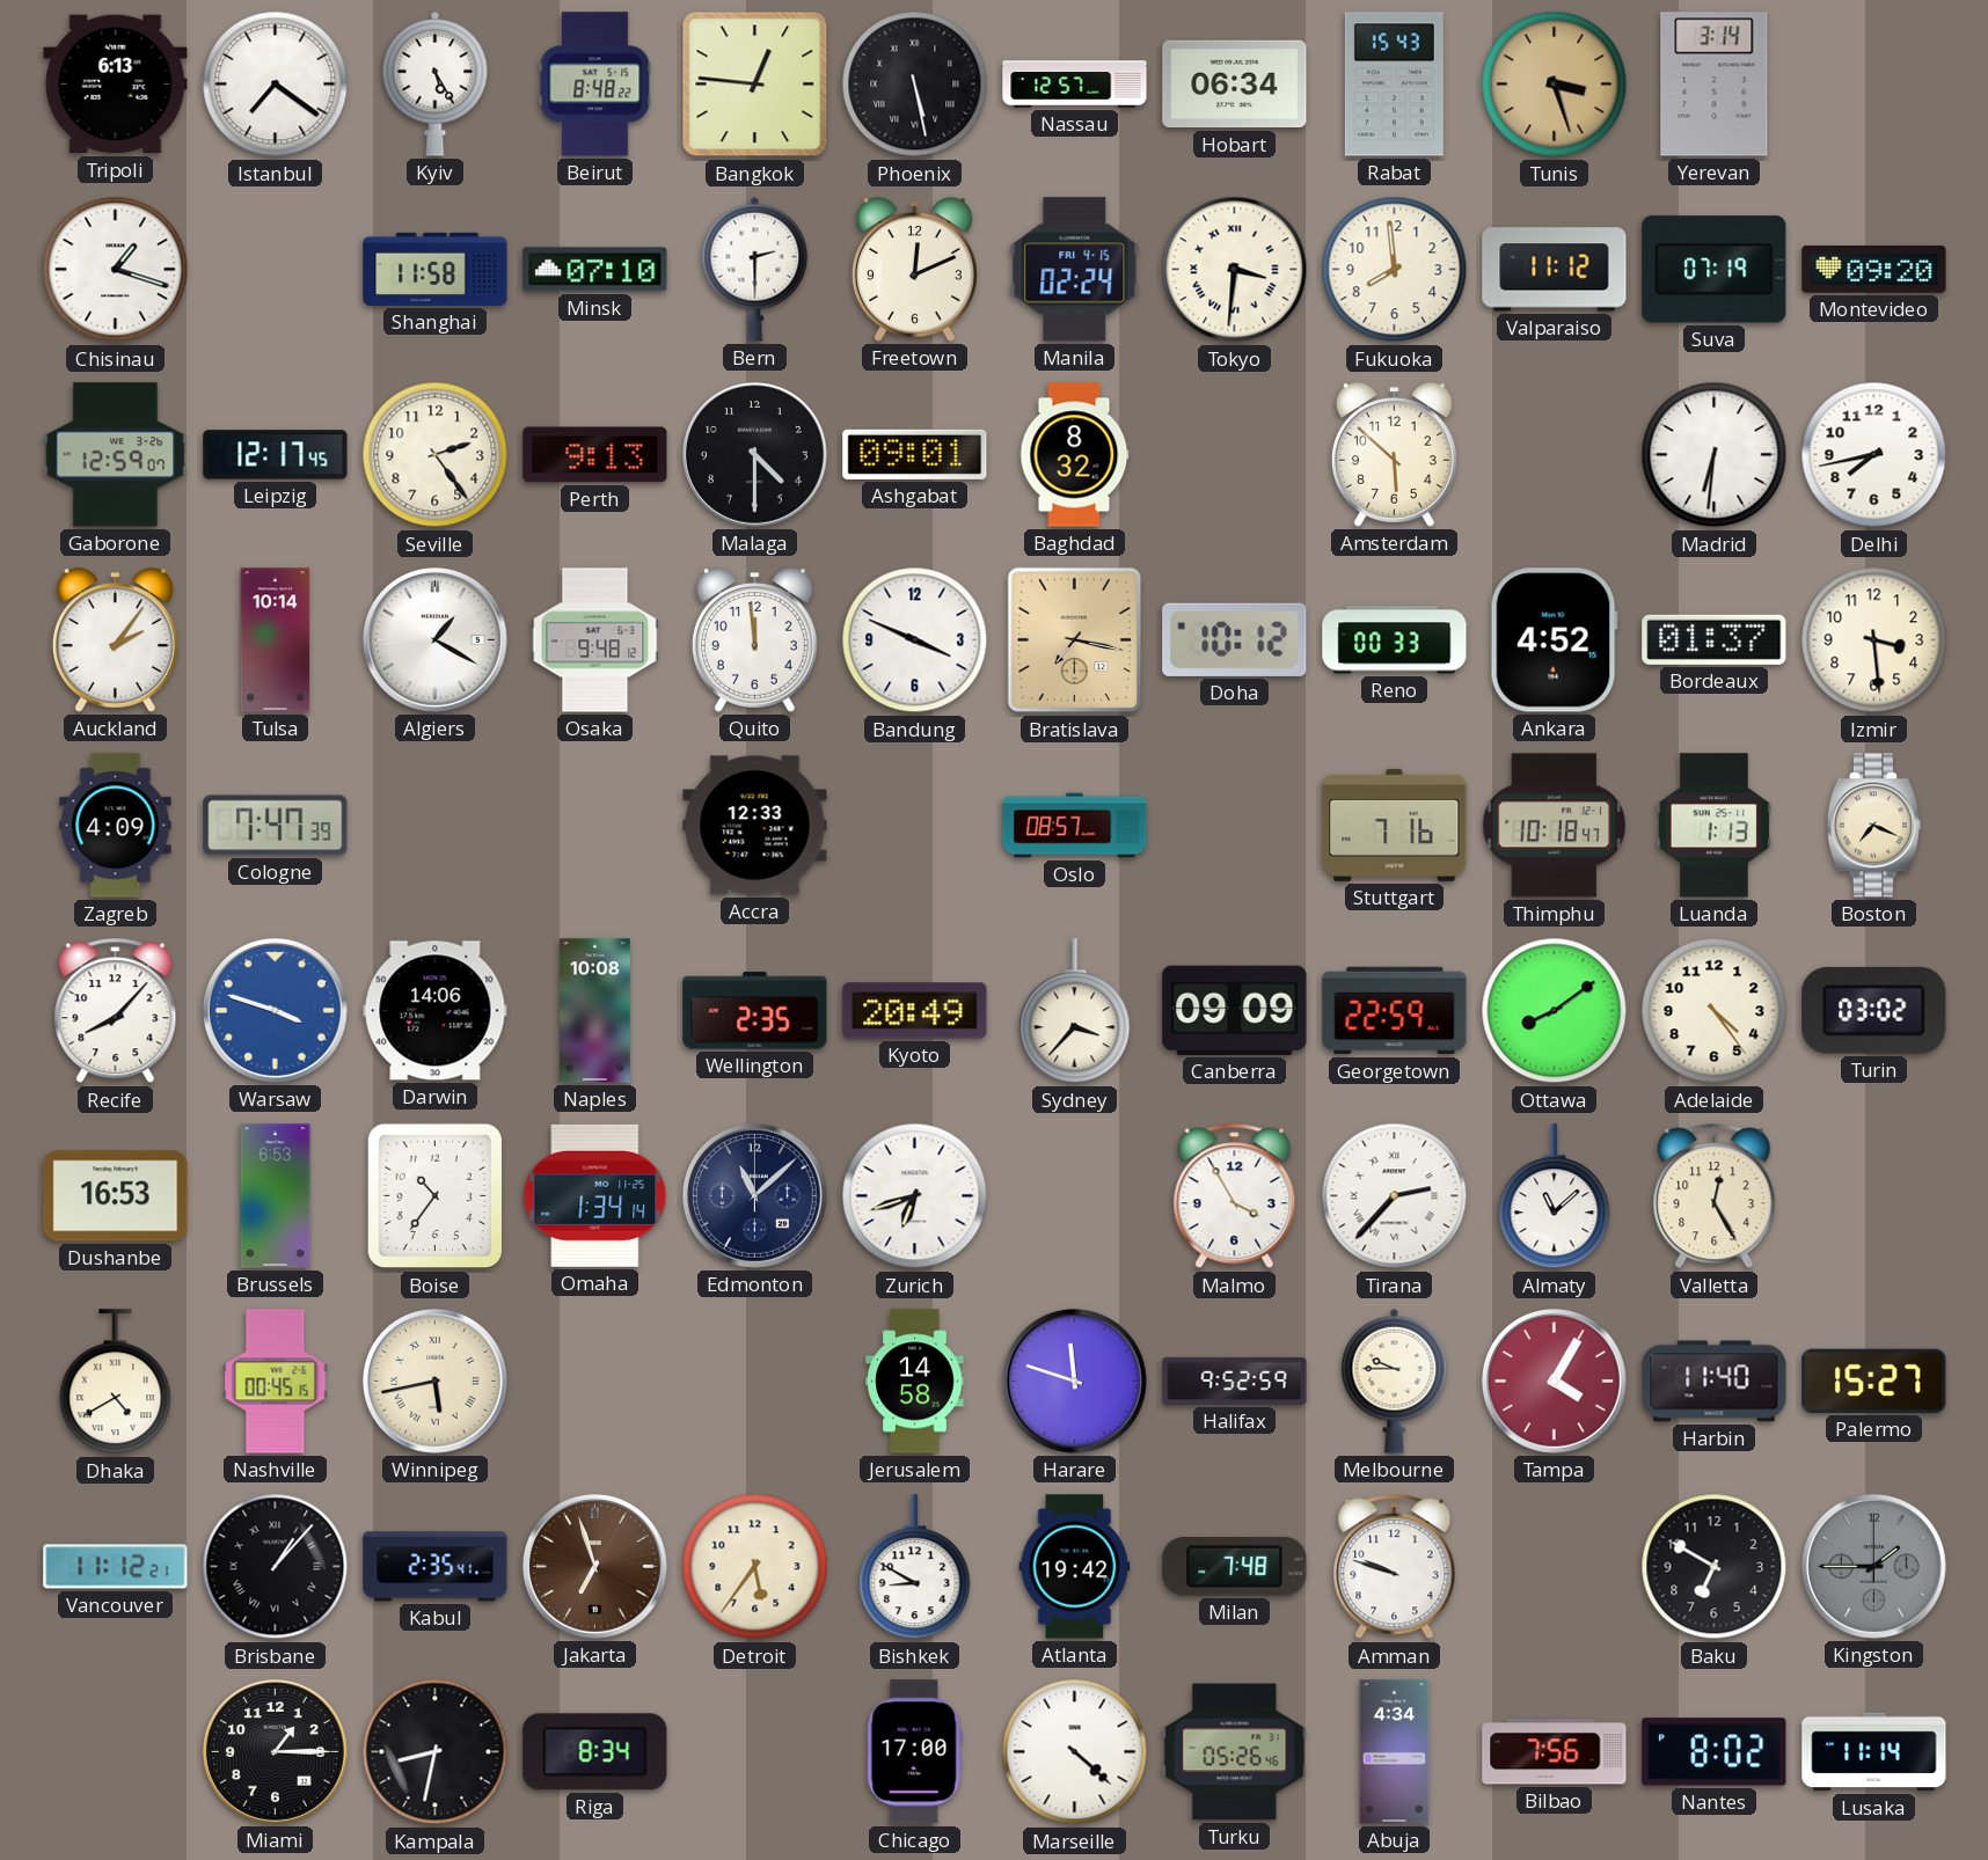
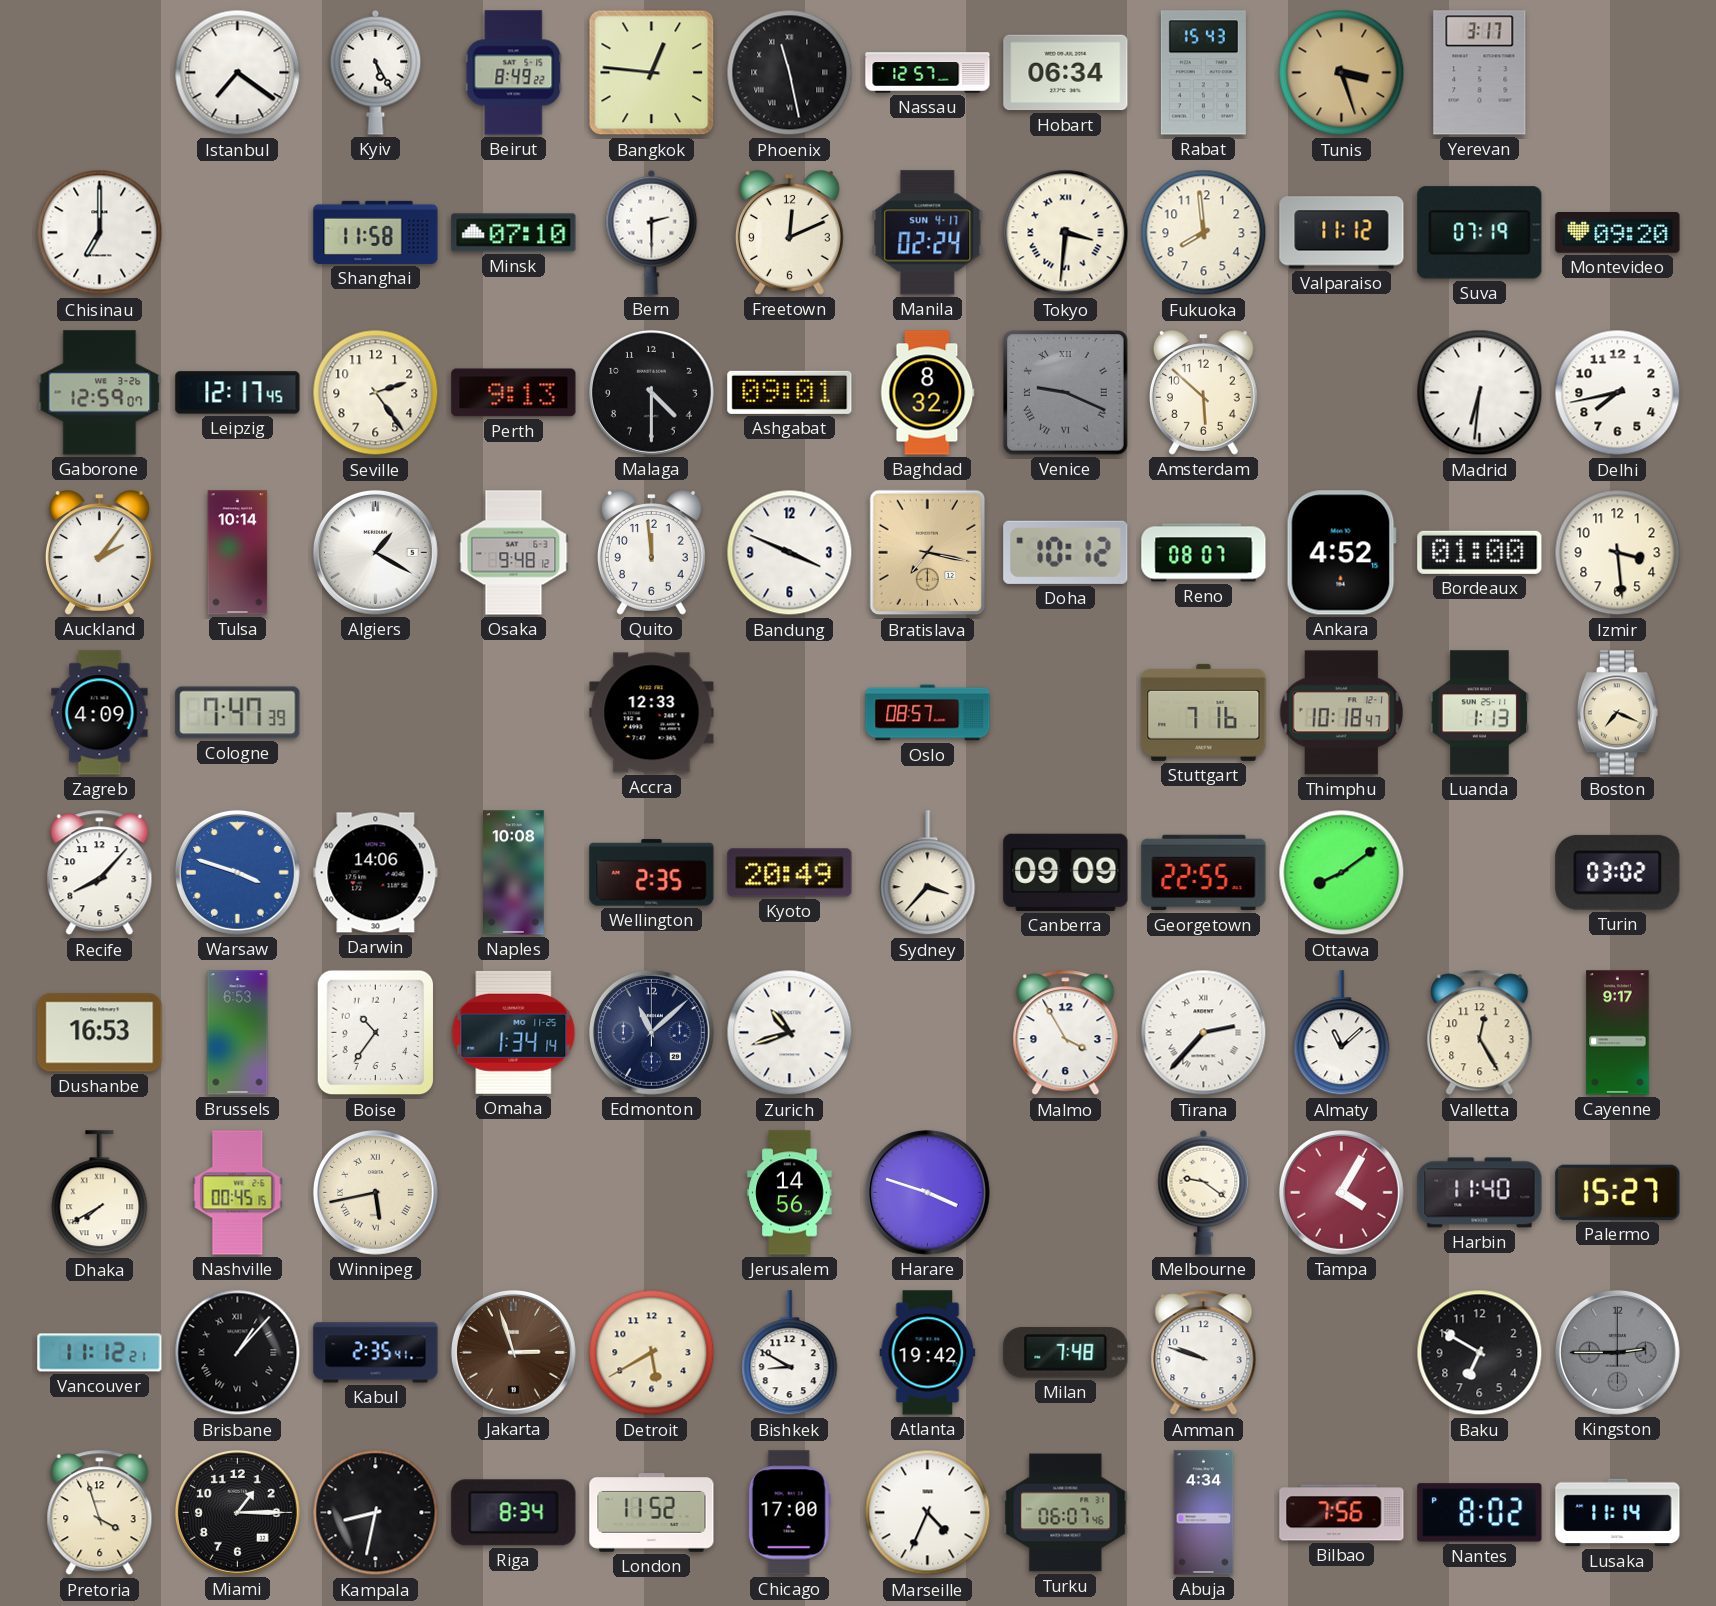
Tripoli: 6:13 -> none (116, 85)
Beirut: 8:48 -> 8:49 (514, 73)
Phoenix: 5:28 -> 11:28 (790, 73)
Yerevan: 3:14 -> 3:17 (1480, 73)
Chisinau: 1:18 -> 7:00 (100, 233)
Manila date: FRI 4-15 -> SUN 4-17 (928, 233)
Venice: none -> 9:19 (1066, 393)
Reno: 00:33 -> 08:07 (1204, 553)
Bordeaux: 01:37 -> 01:00 (1480, 552)
Georgetown: 22:59 -> 22:55 (1204, 873)
Adelaide: 4:24 -> none (1715, 1011)
Zurich: 6:42 -> 10:42 (790, 1033)
Cayenne: none -> 9:17 (1618, 1033)
Dhaka: 4:40 -> 7:40 (100, 1193)
Jerusalem: 14:58 -> 14:56 (790, 1193)
Harare: 11:48 -> 3:48 (927, 1192)
Halifax: 9:52 -> none (1235, 1381)
Melbourne: 9:45 -> 9:21 (1204, 1192)
Jakarta: 6:57 -> 2:57 (513, 1352)
Detroit: 5:36 -> 5:40 (652, 1353)
Kingston: 1:45 -> 2:45 (1617, 1352)
Pretoria: none -> 3:57 (100, 1513)
London: none -> 11:52 (652, 1513)
Marseille: 4:22 -> 4:34 (928, 1513)
Turku: 05:26 -> 06:07 (1066, 1513)
